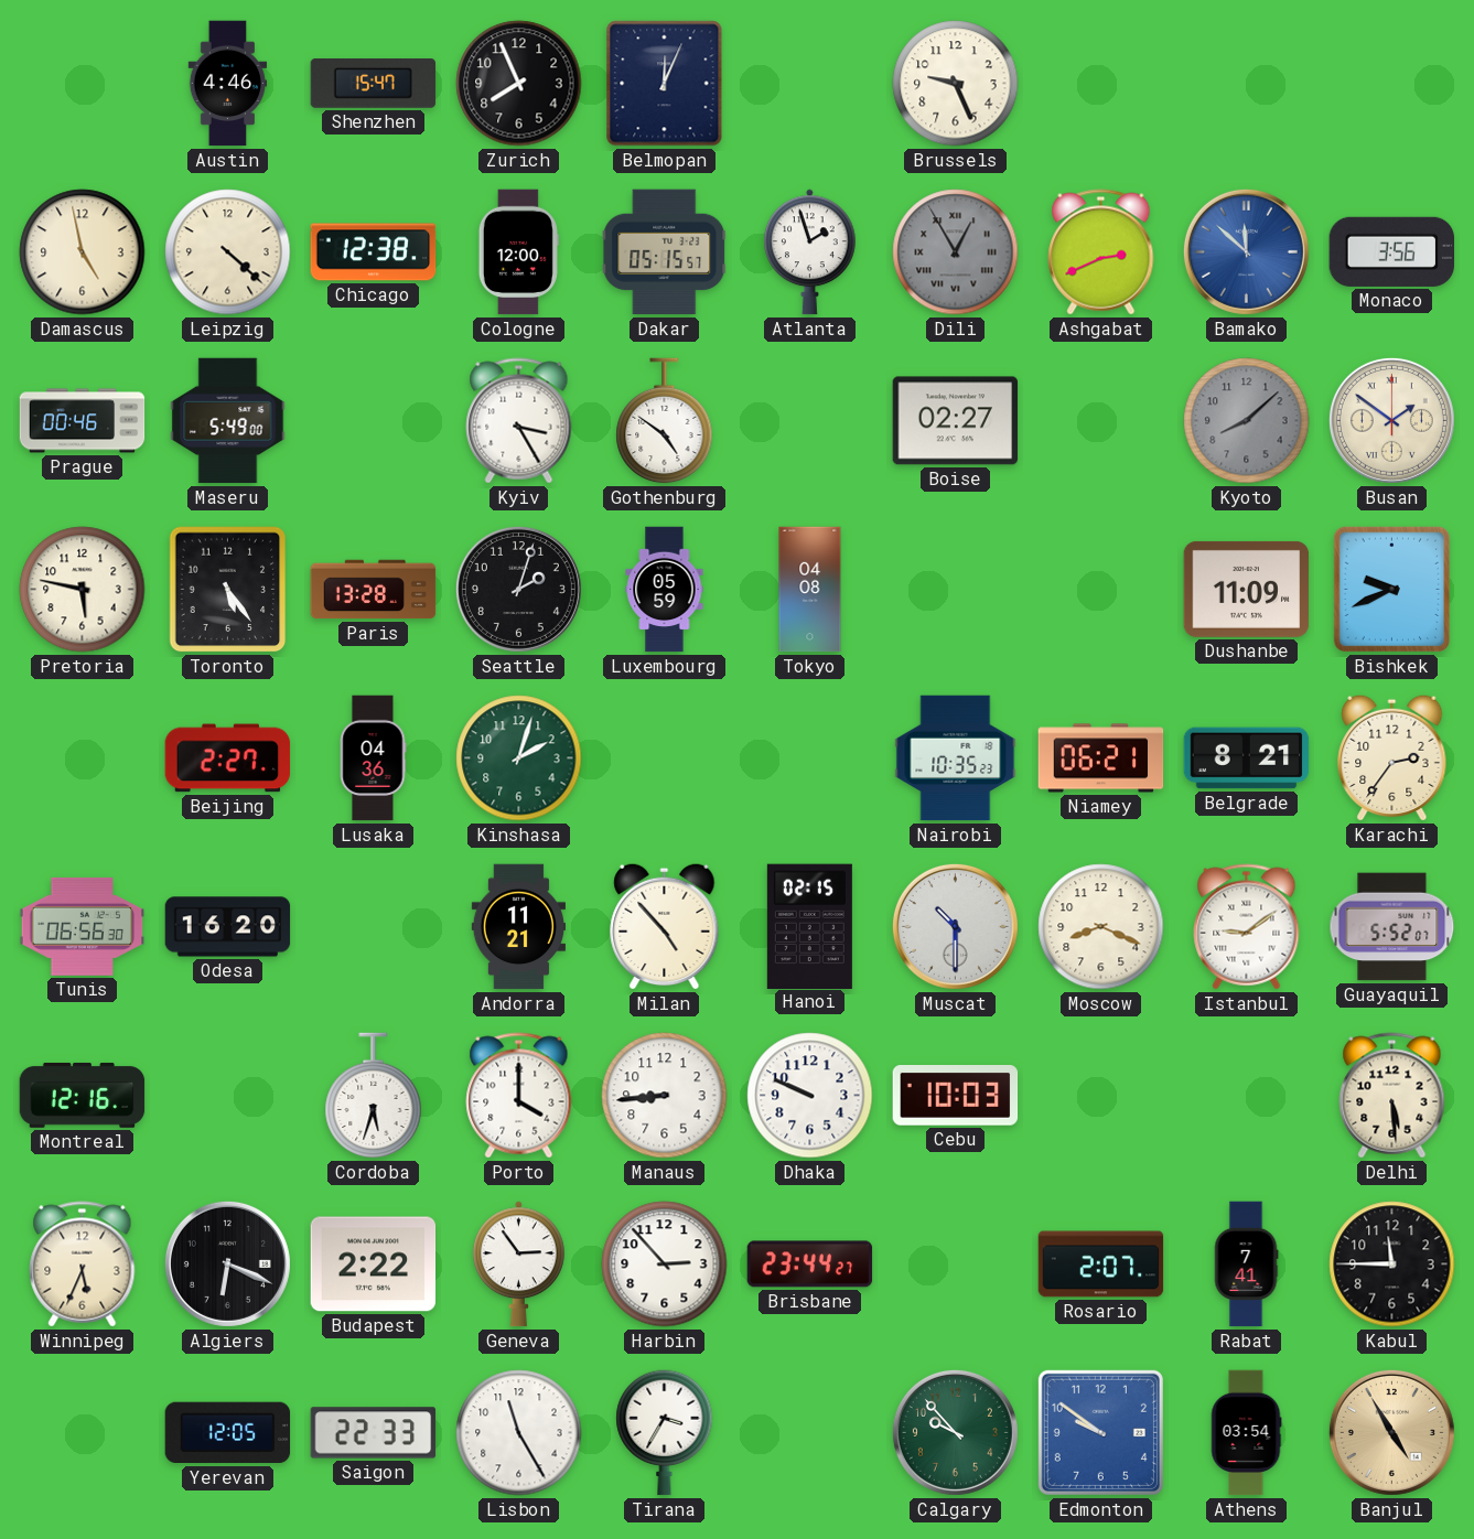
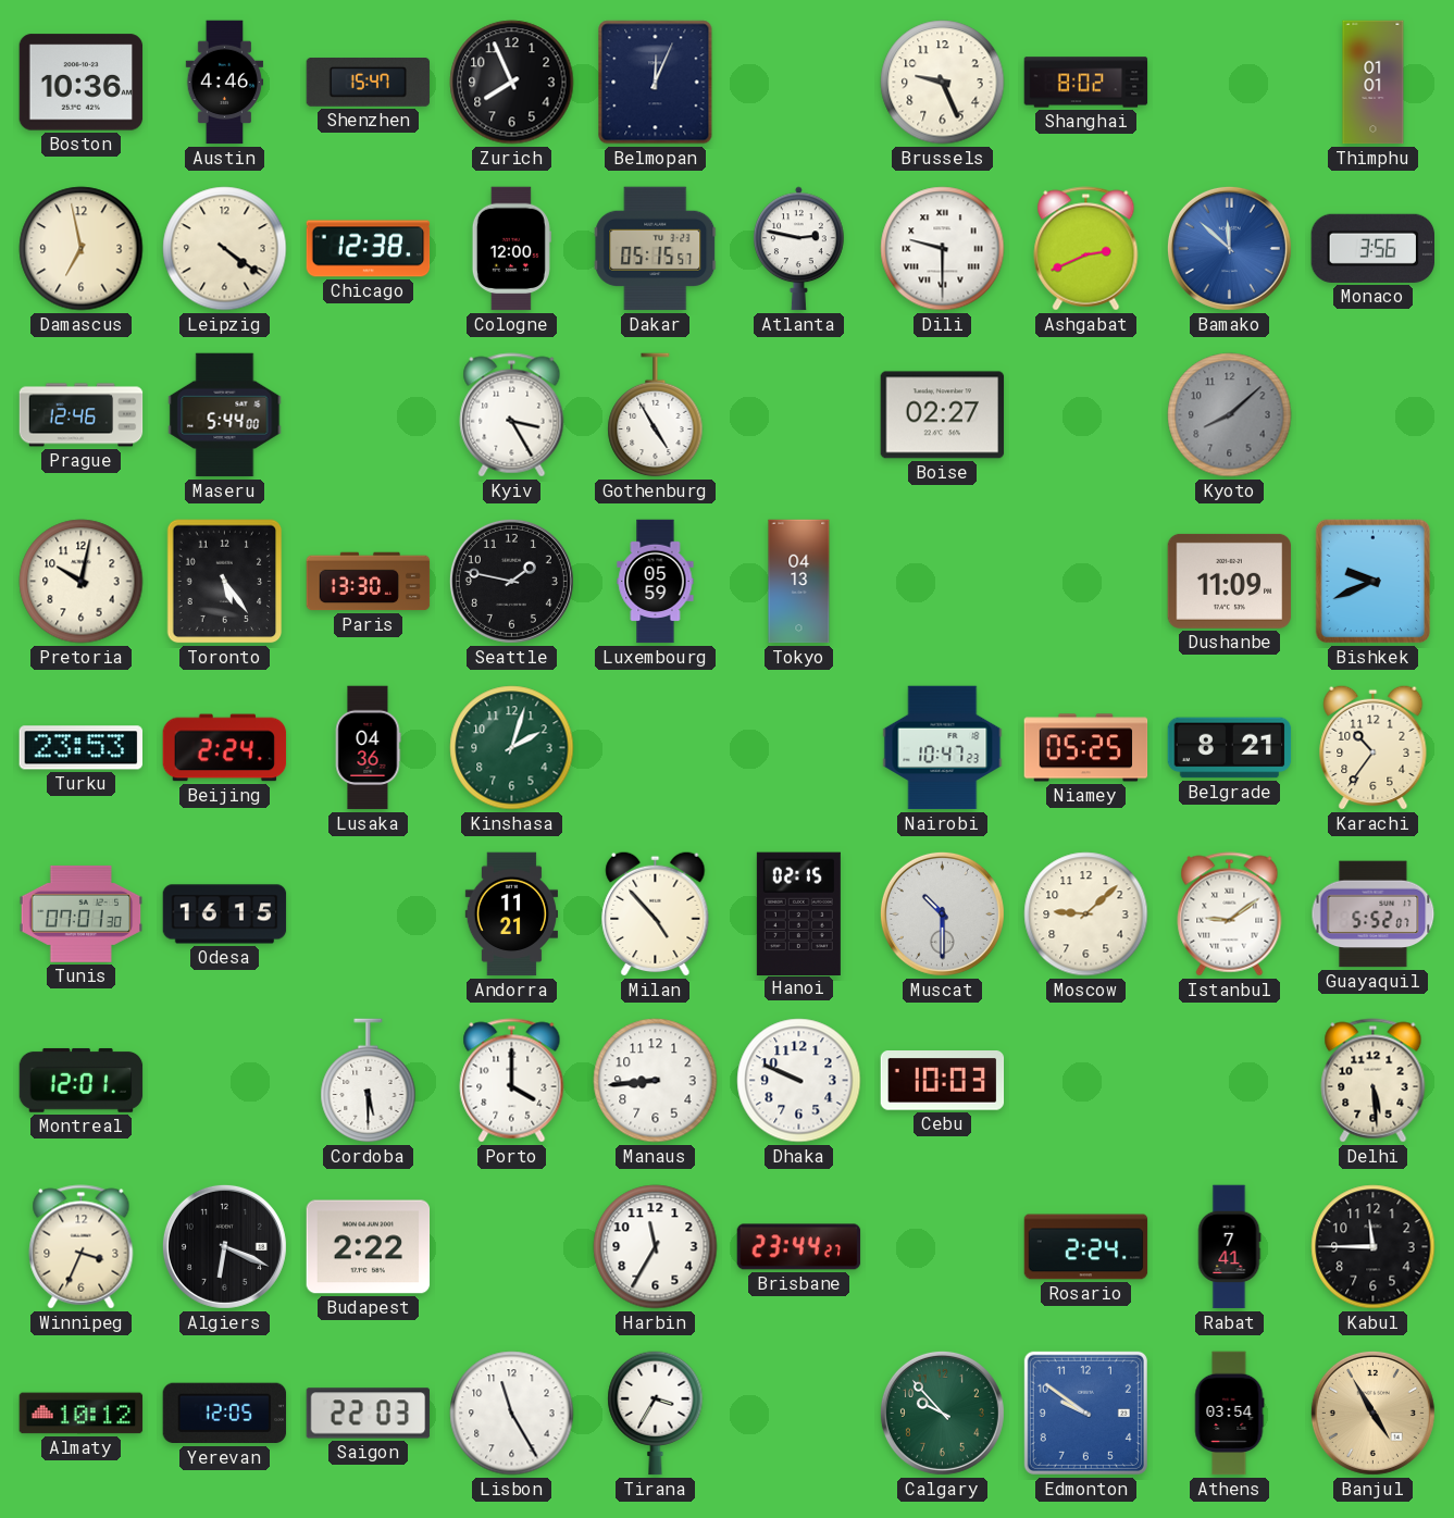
Boston: none -> 10:36 (82, 83)
Shanghai: none -> 8:02 (1086, 83)
Thimphu: none -> 01:01 (1374, 83)
Damascus: 4:58 -> 6:58 (82, 249)
Leipzig: 4:22 -> 4:21 (225, 249)
Atlanta: 1:57 -> 2:47 (799, 249)
Dili: 12:55 -> 9:30 (943, 249)
Dili dial: grey -> white (943, 249)
Prague: 00:46 -> 12:46 (82, 415)
Maseru: 5:49 -> 5:44 (225, 415)
Gothenburg: 4:51 -> 4:55 (656, 415)
Busan: 1:51 -> none (1391, 420)
Pretoria: 5:47 -> 10:02 (82, 582)
Paris: 13:28 -> 13:30 (369, 582)
Seattle: 2:03 -> 1:47 (511, 581)
Tokyo: 04:08 -> 04:13 (799, 582)
Turku: none -> 23:53 (80, 748)
Beijing: 2:27 -> 2:24 (225, 748)
Nairobi: 10:35 -> 10:47 (943, 748)
Niamey: 06:21 -> 05:25 (1086, 748)
Karachi: 2:36 -> 10:36 (1374, 747)
Tunis: 06:56 -> 07:01 (82, 913)
Odesa: 16:20 -> 16:15 (225, 914)
Moscow: 8:19 -> 9:08 (1086, 914)
Montreal: 12:16 -> 12:01 (82, 1080)
Cordoba: 5:33 -> 5:30 (369, 1081)
Winnipeg: 5:34 -> 3:34 (82, 1247)
Geneva: 2:54 -> none (519, 1264)
Harbin: 2:53 -> 11:35 (656, 1247)
Rosario: 2:07 -> 2:24 (1086, 1247)
Almaty: none -> 10:12 (82, 1414)
Saigon: 22:33 -> 22:03 (369, 1414)
